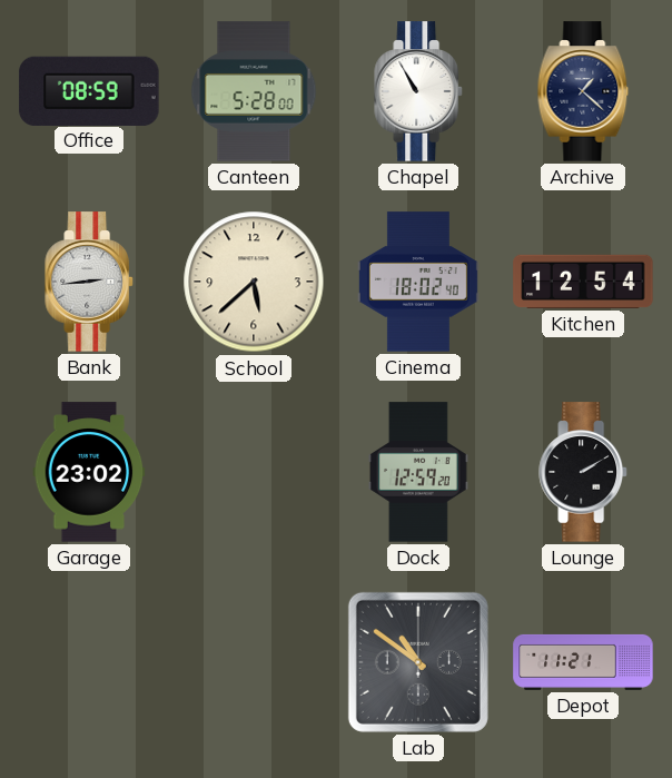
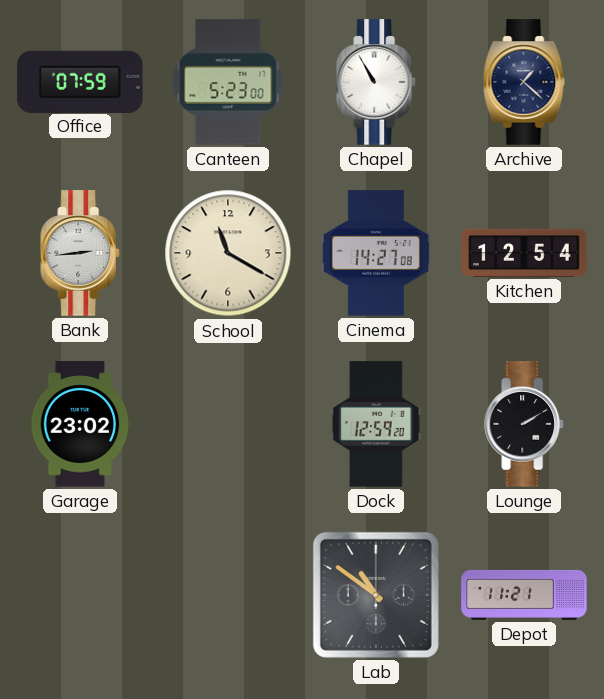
Office: 08:59 -> 07:59 (80, 81)
Canteen: 5:28 -> 5:23 (228, 82)
School: 5:38 -> 11:20 (228, 253)
Cinema: 18:02 -> 14:27 (376, 253)
